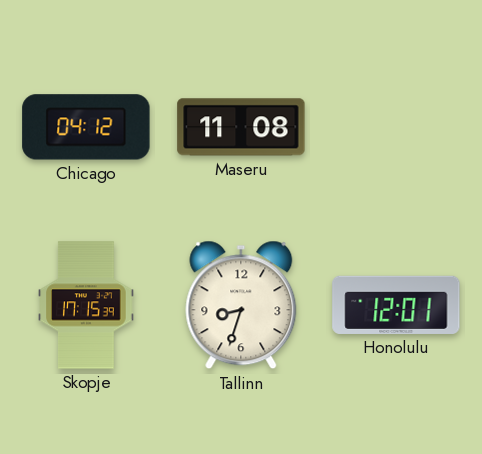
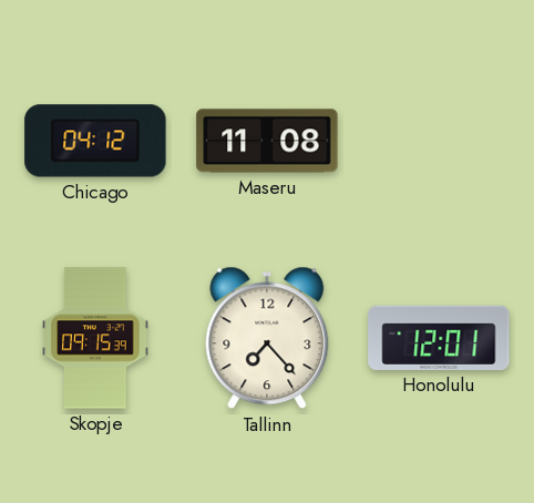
Skopje: 17:15 -> 09:15 (95, 338)
Tallinn: 8:33 -> 7:23 (267, 338)
